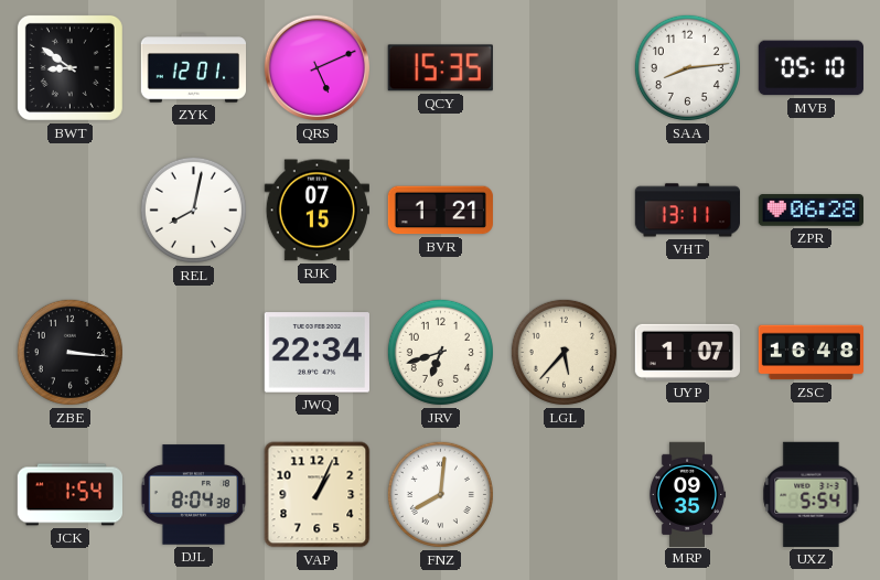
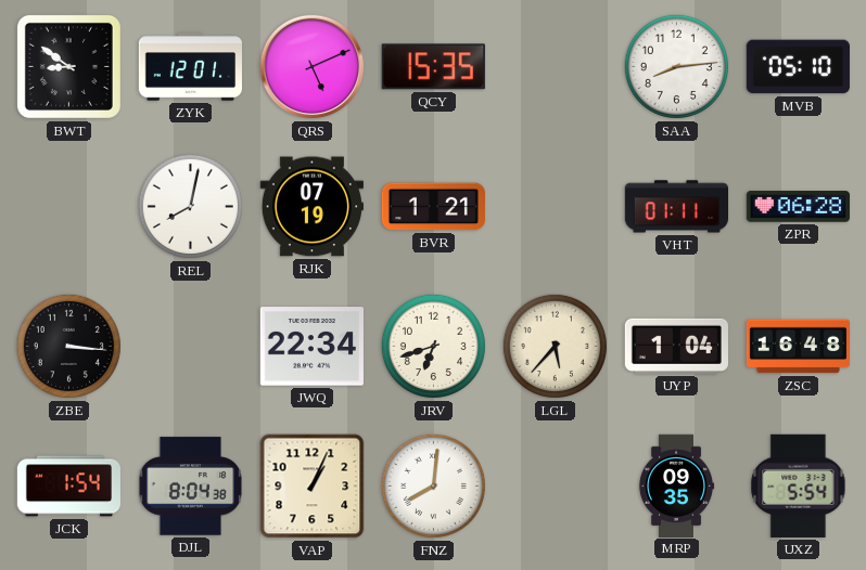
RJK: 07:15 -> 07:19 (311, 207)
VHT: 13:11 -> 01:11 (676, 207)
UYP: 1:07 -> 1:04 (676, 346)
